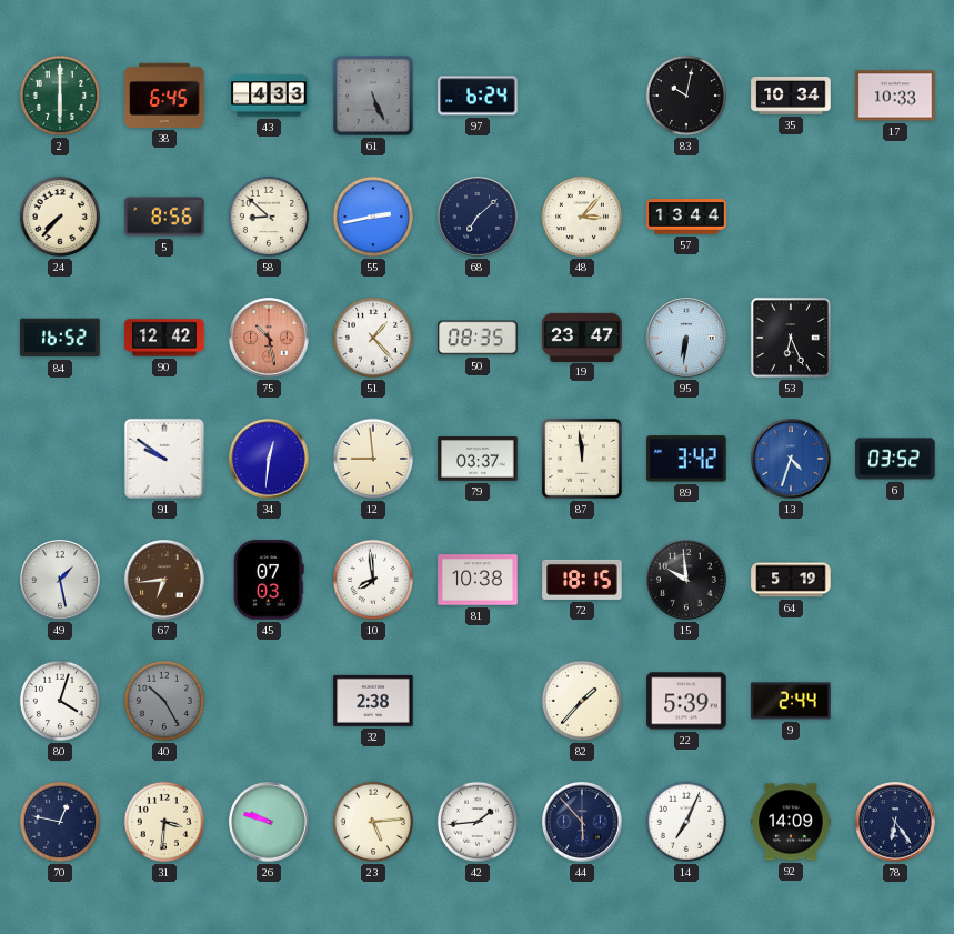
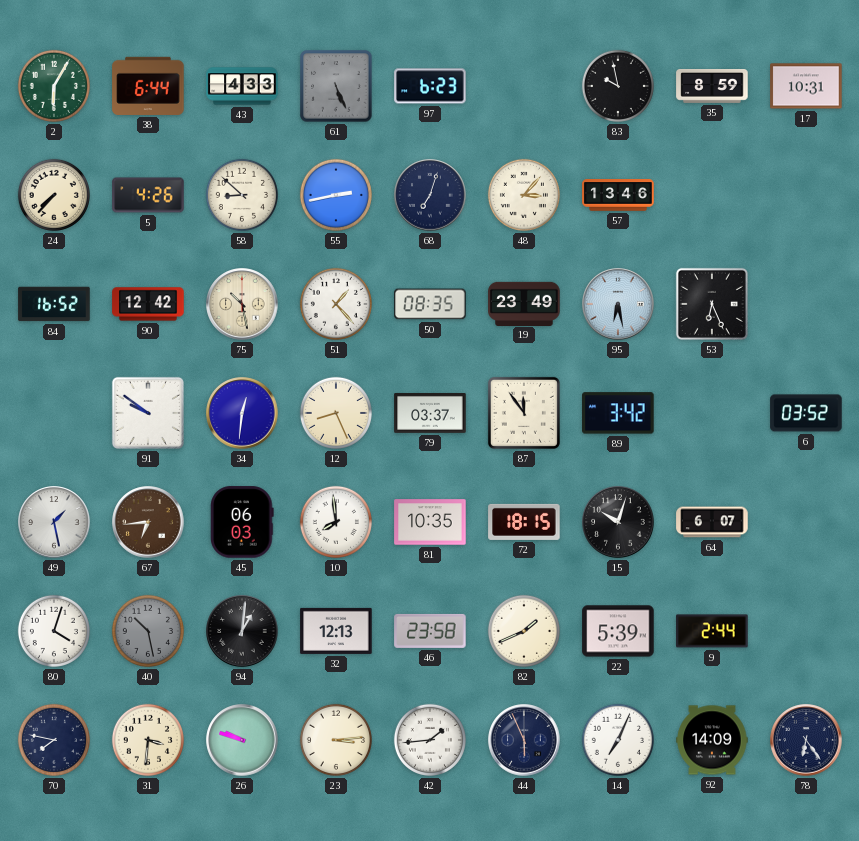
2: 6:00 -> 6:05 (54, 86)
38: 6:45 -> 6:44 (148, 86)
97: 6:24 -> 6:23 (430, 86)
83: 10:02 -> 9:58 (618, 86)
35: 10:34 -> 8:59 (712, 87)
17: 10:33 -> 10:31 (806, 86)
5: 8:56 -> 4:26 (148, 195)
68: 7:08 -> 7:03 (430, 195)
57: 13:44 -> 13:46 (618, 195)
75 dial: salmon -> cream (242, 304)
19: 23:47 -> 23:49 (524, 303)
95: 6:31 -> 6:28 (618, 304)
12: 8:59 -> 8:26 (336, 413)
87: 11:59 -> 11:54 (524, 413)
13: 4:33 -> none (791, 459)
45: 07:03 -> 06:03 (242, 522)
81: 10:38 -> 10:35 (430, 522)
15: 9:59 -> 10:03 (618, 522)
64: 5:19 -> 6:07 (712, 522)
40: 10:25 -> 10:28 (148, 631)
94: none -> 1:01 (242, 631)
32: 2:38 -> 12:13 (336, 631)
46: none -> 23:58 (430, 631)
82: 1:37 -> 1:41 (524, 631)
70: 12:47 -> 7:47 (54, 740)
23: 5:14 -> 3:14 (336, 740)
44: 5:53 -> 5:56 (524, 740)
